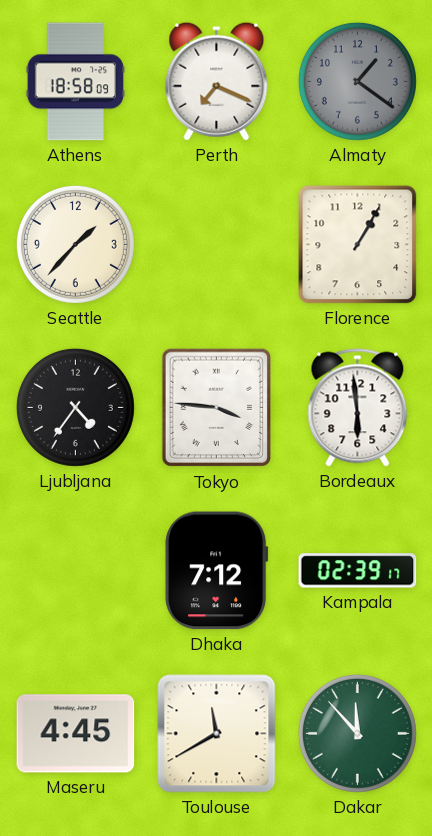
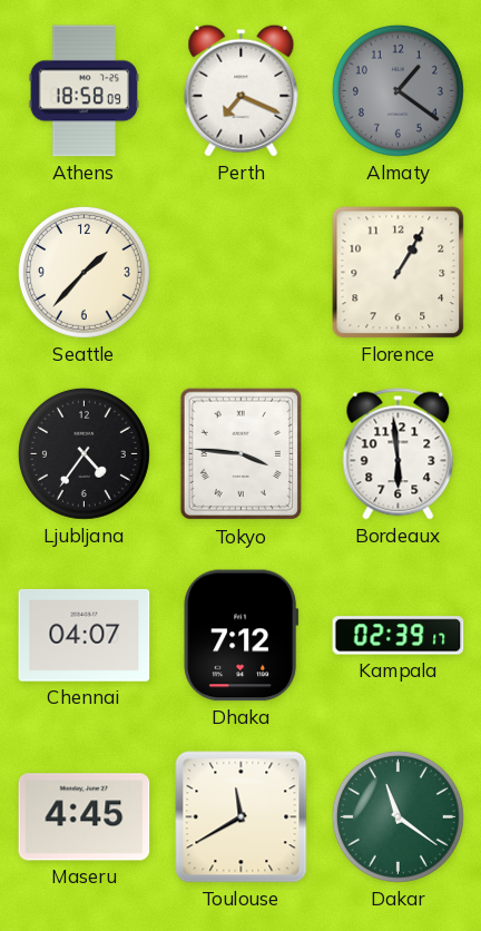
Chennai: none -> 04:07 (85, 635)
Dakar: 11:53 -> 11:21 (397, 816)
